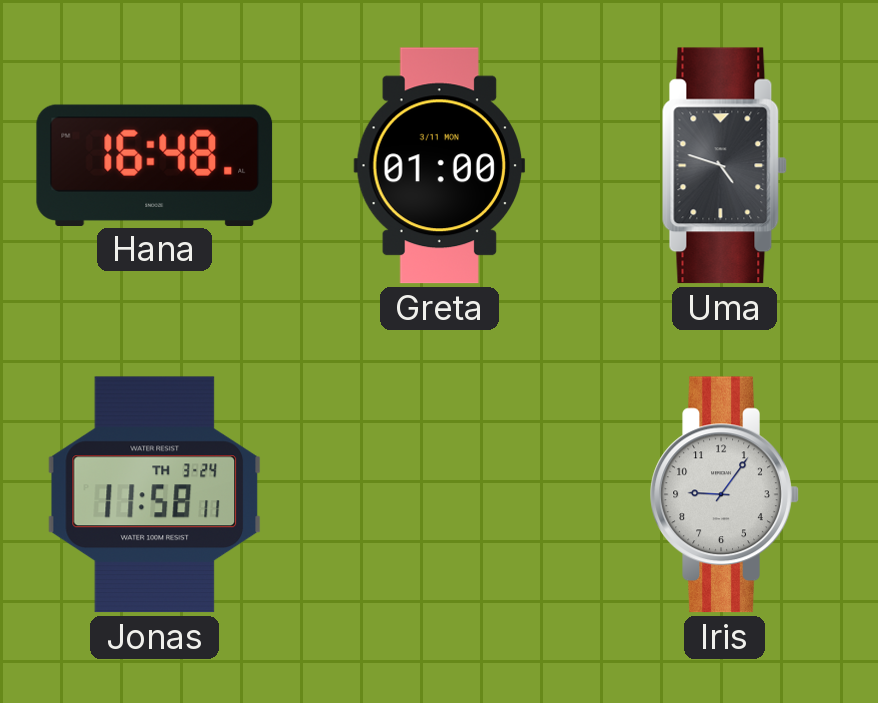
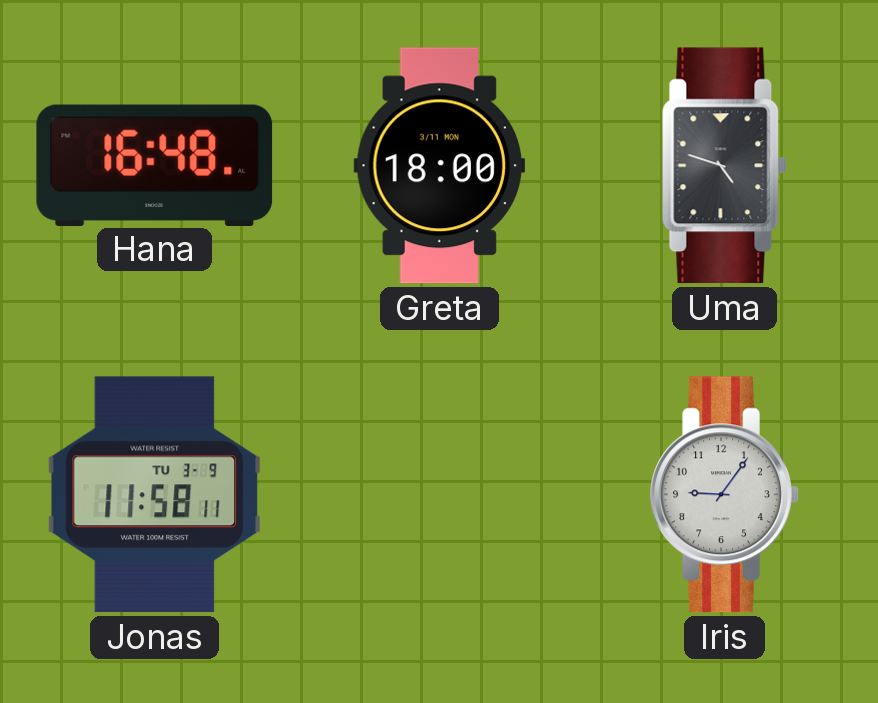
Greta: 01:00 -> 18:00 (440, 166)
Jonas date: TH 3-24 -> TU 3-9 (155, 495)
